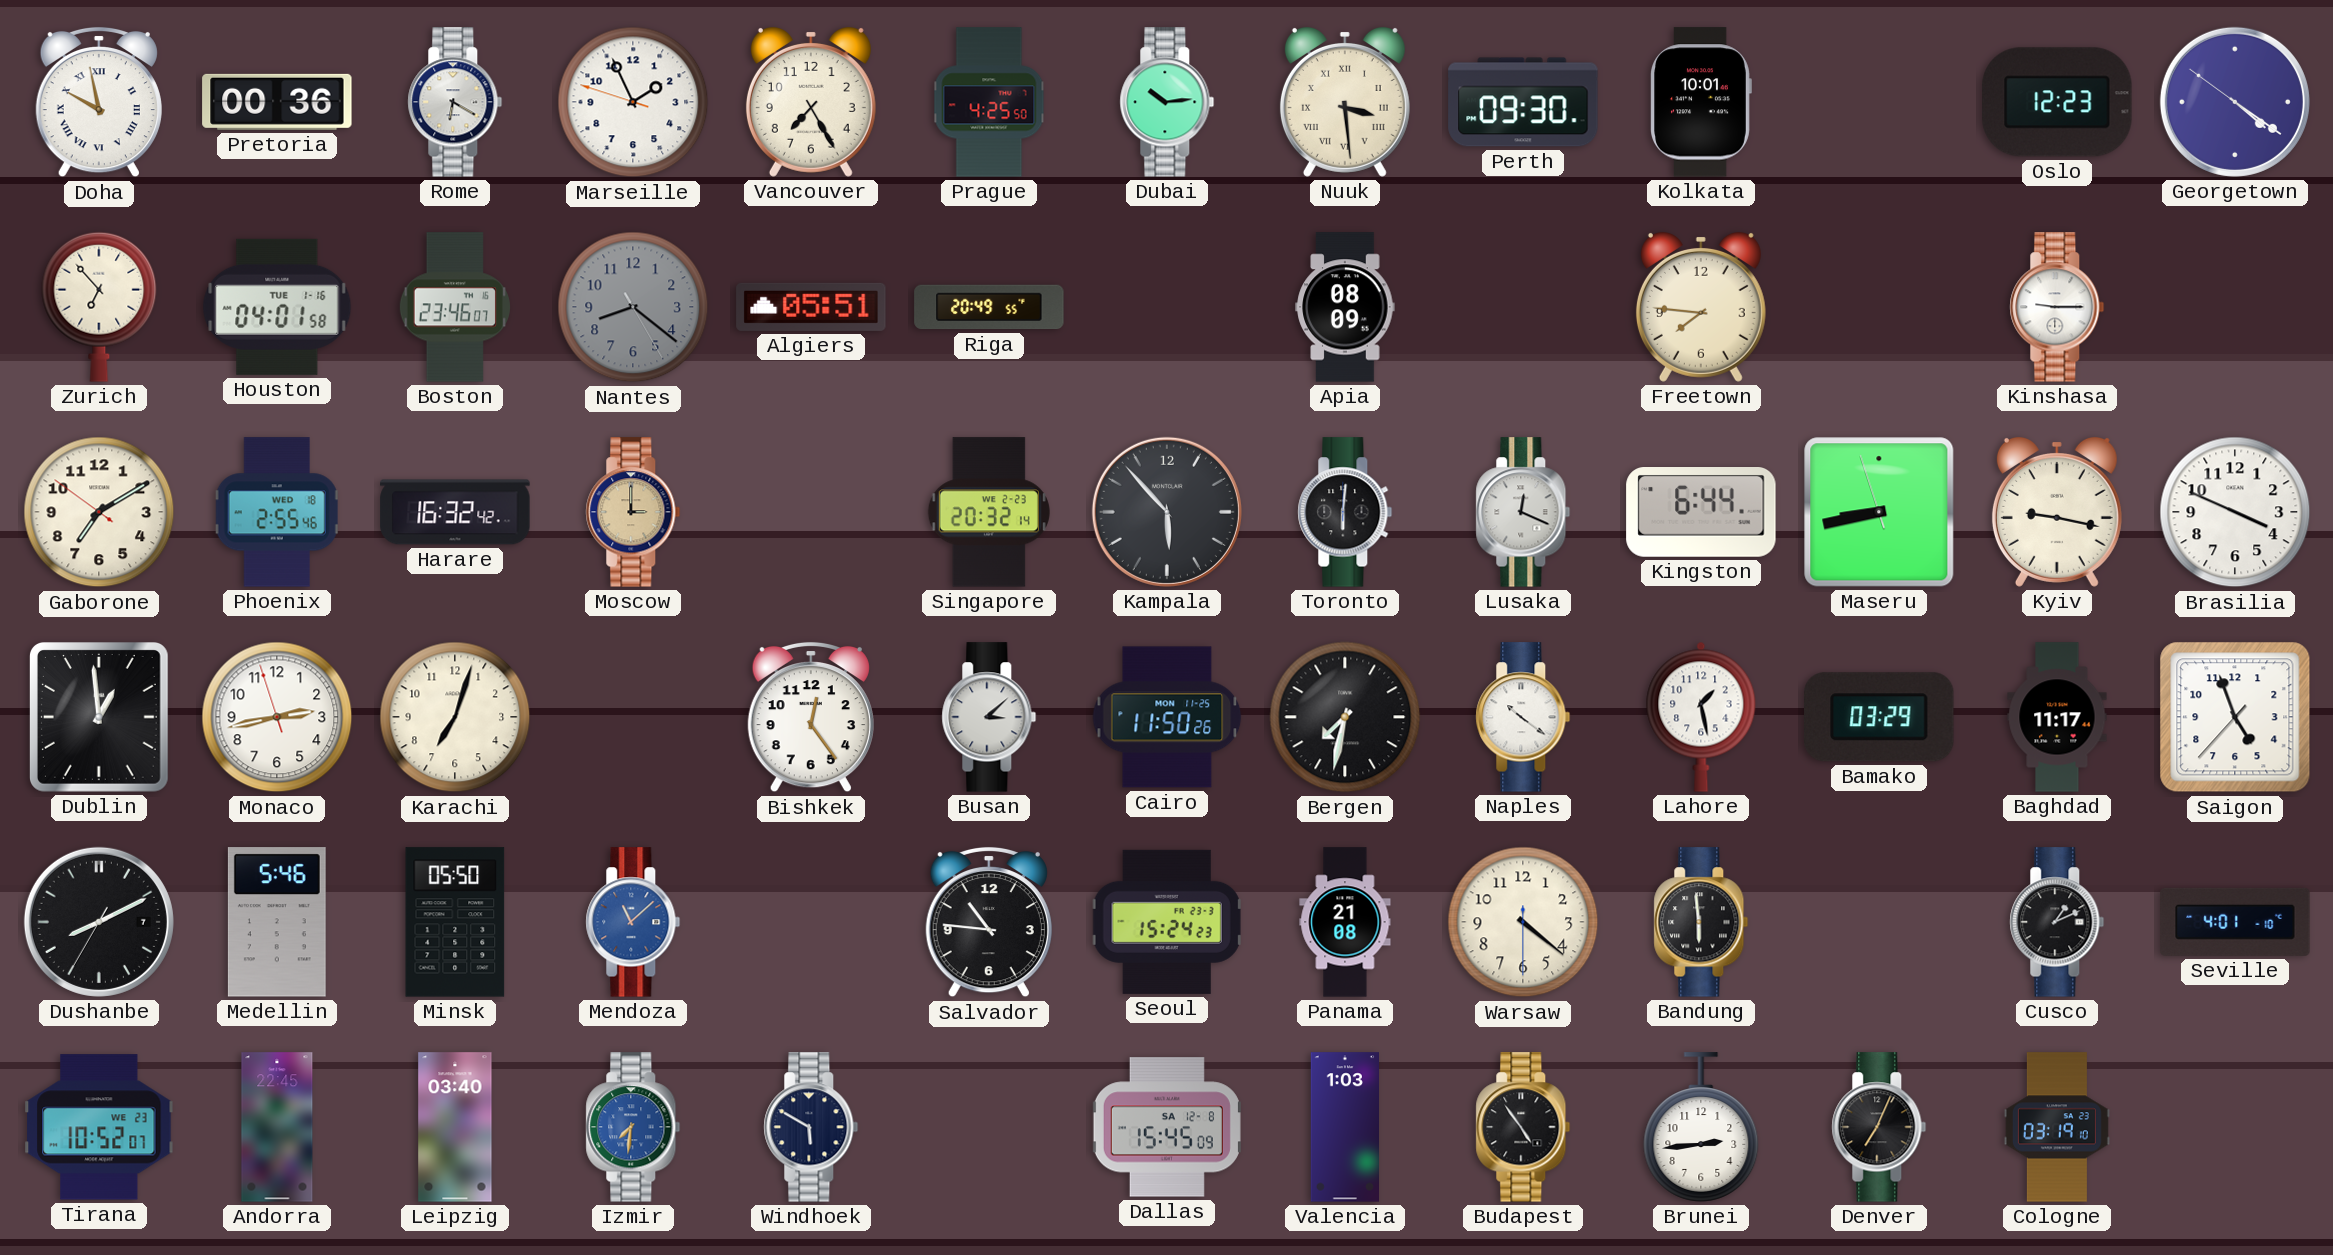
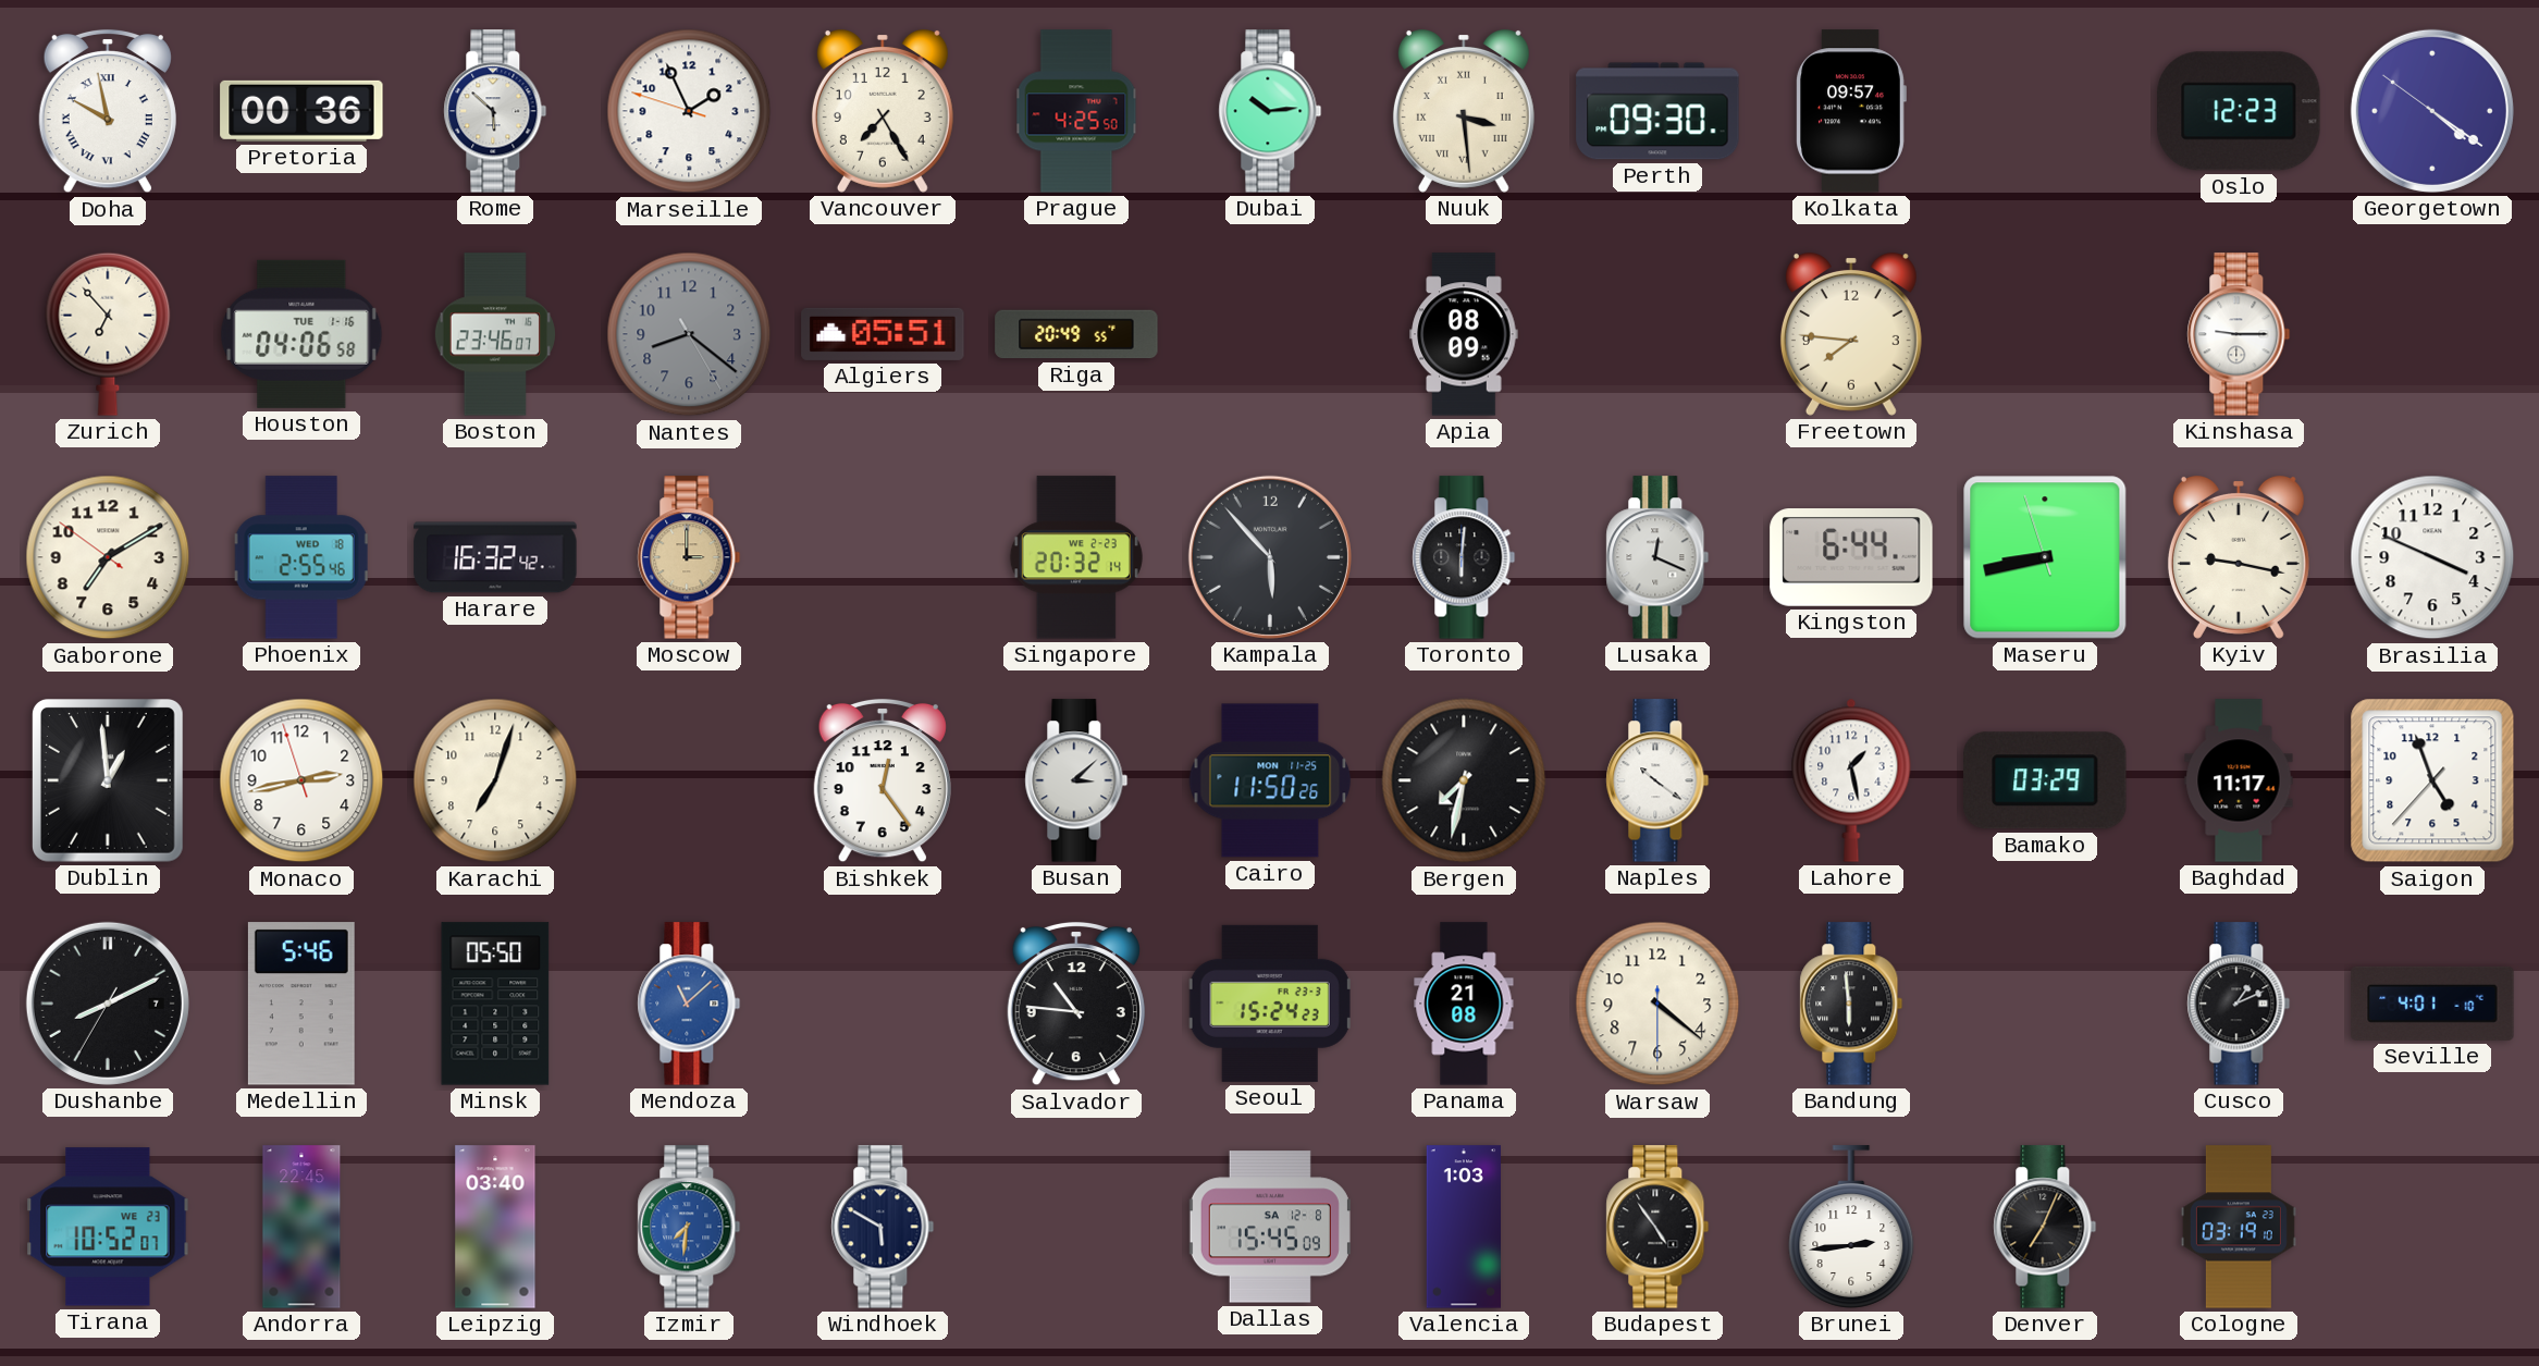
Rome: 6:20 -> 5:52 (495, 111)
Kolkata: 10:01 -> 09:57 (1851, 111)
Houston: 04:01 -> 04:06 (301, 334)
